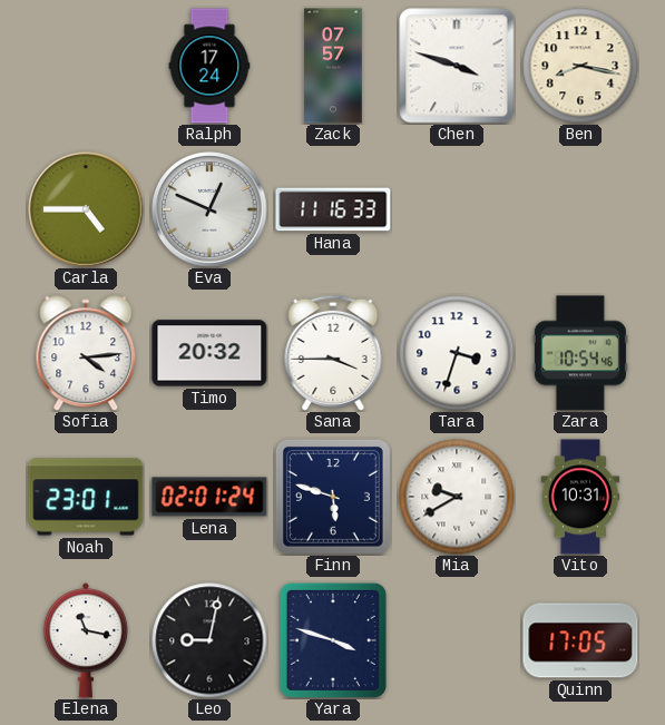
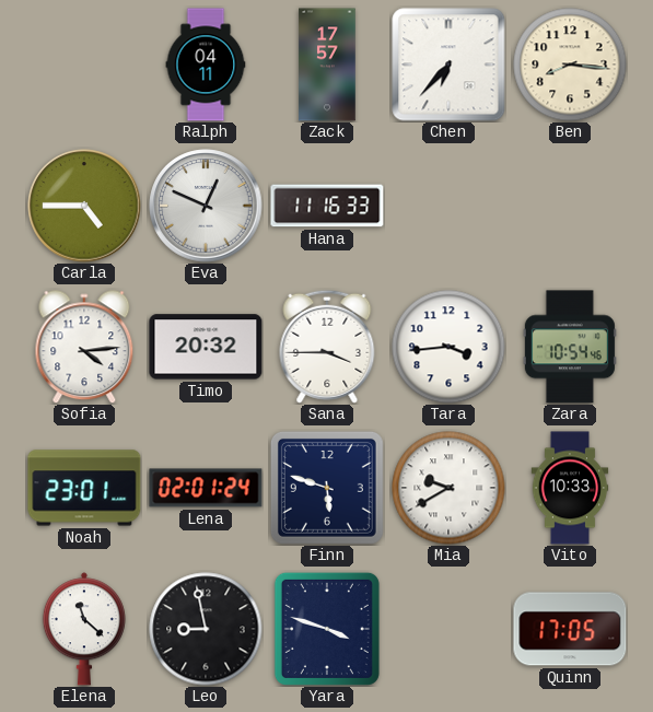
Ralph: 17:24 -> 04:11 (206, 65)
Zack: 07:57 -> 17:57 (327, 65)
Chen: 3:48 -> 6:37 (448, 65)
Ben: 8:17 -> 8:16 (570, 65)
Tara: 3:33 -> 3:44 (448, 347)
Vito: 10:31 -> 10:33 (570, 488)
Elena: 11:17 -> 11:22 (84, 629)
Leo: 9:02 -> 8:58 (206, 629)
